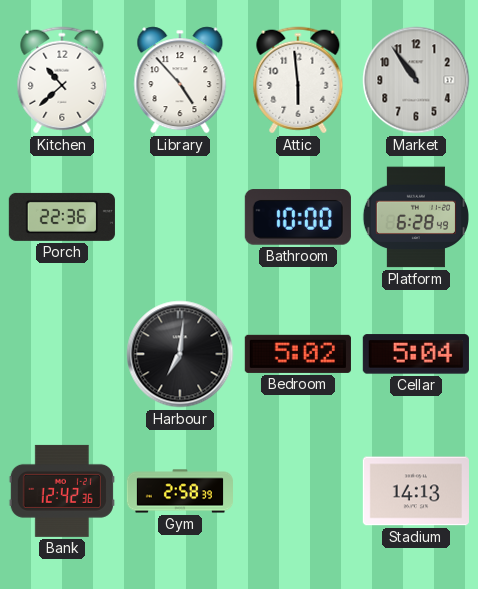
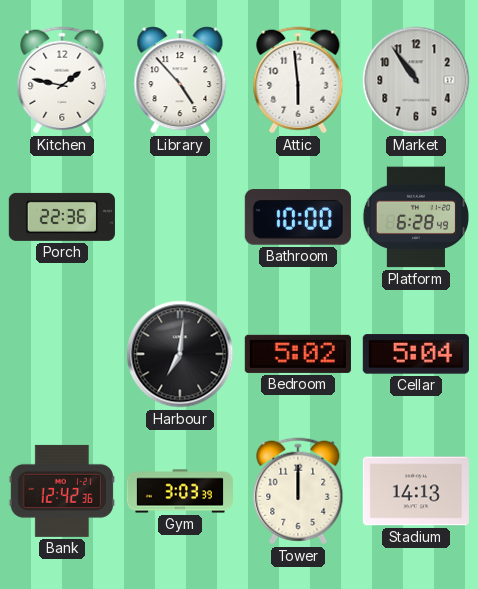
Kitchen: 10:38 -> 1:47 (62, 80)
Gym: 2:58 -> 3:03 (179, 491)
Tower: none -> 12:00 (298, 491)
